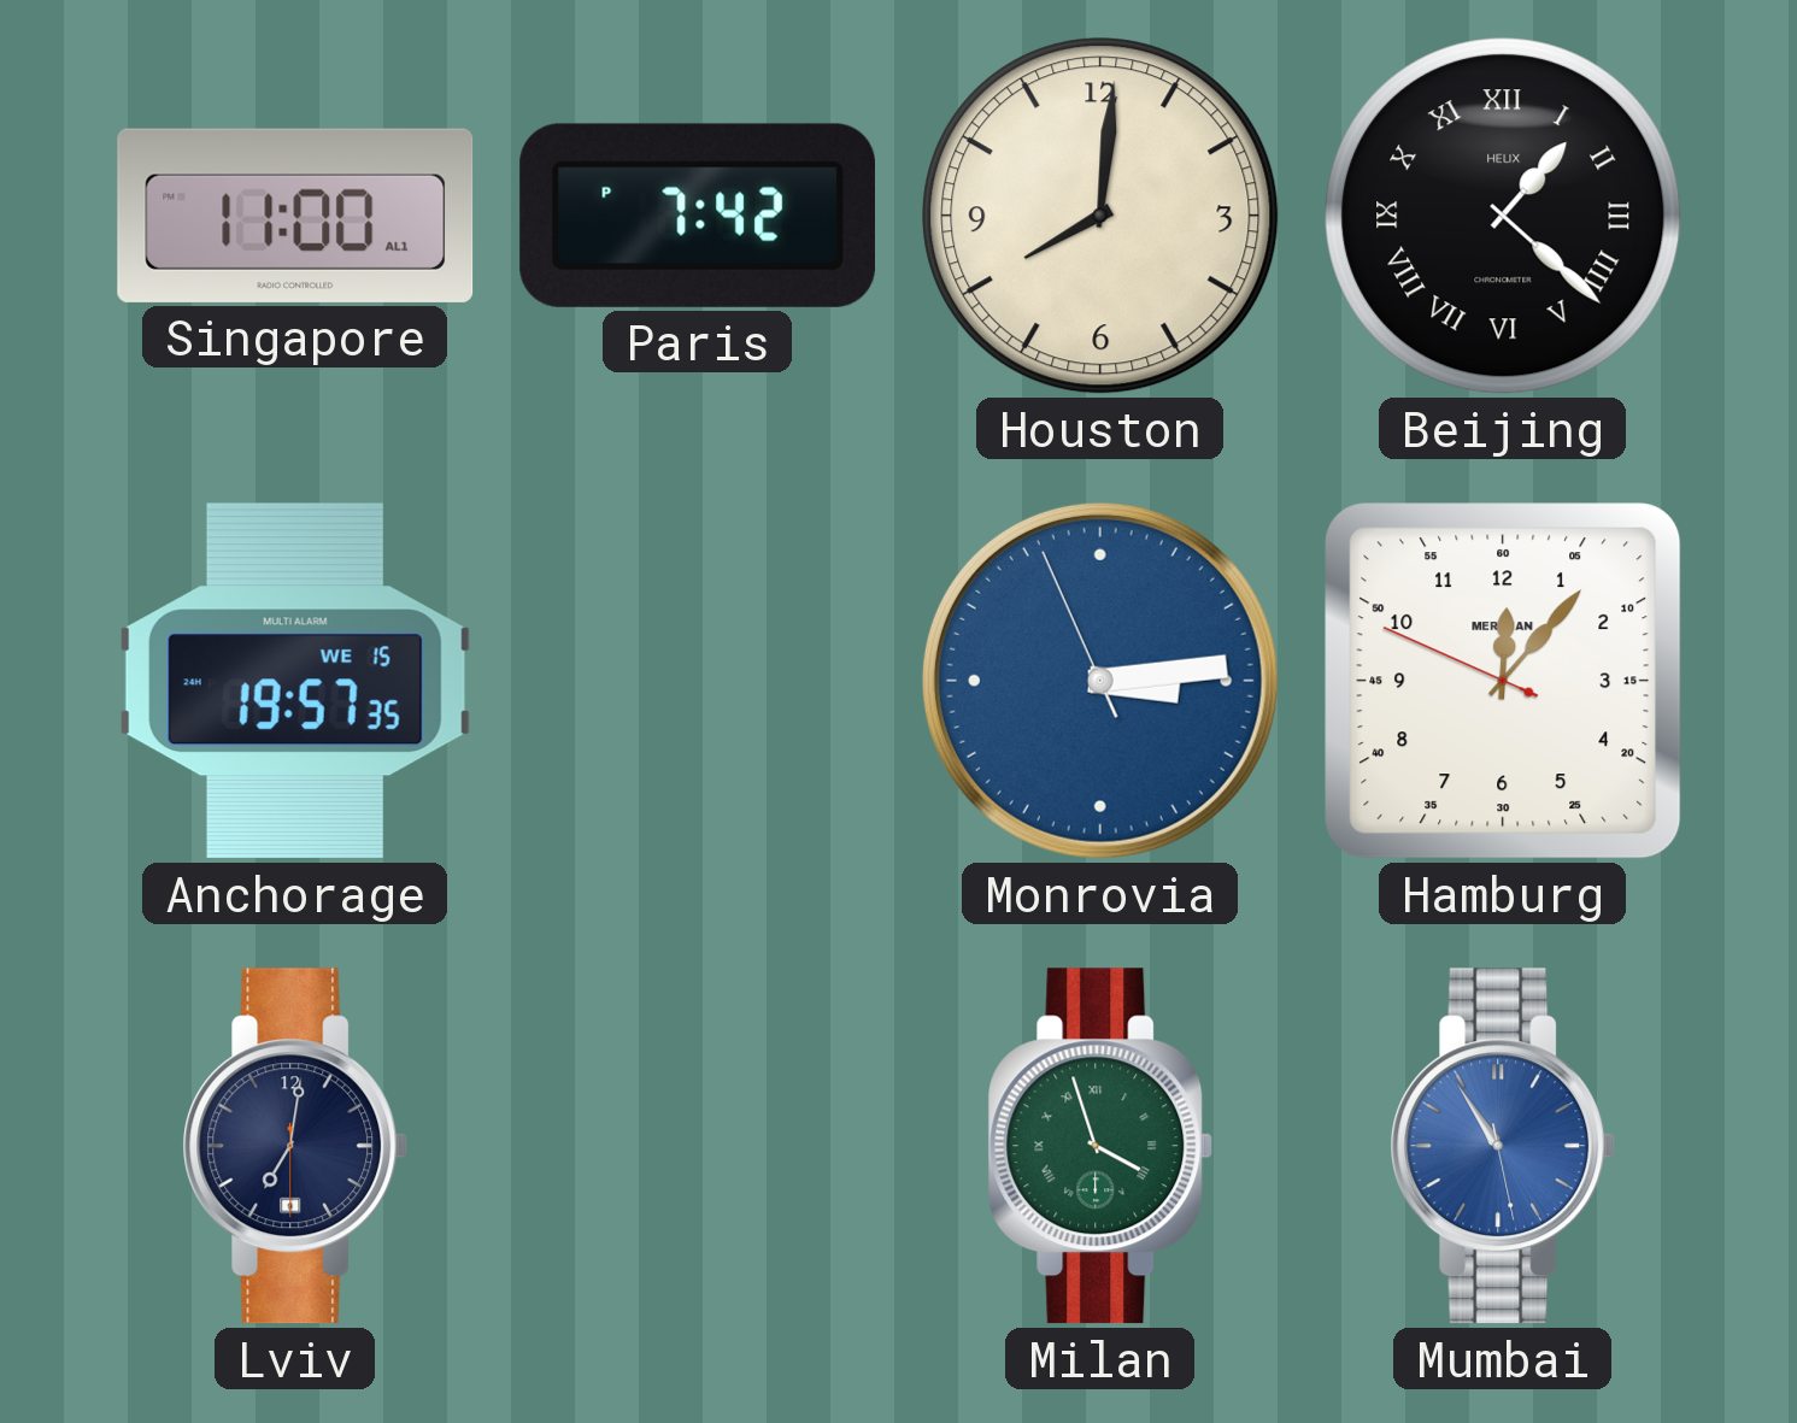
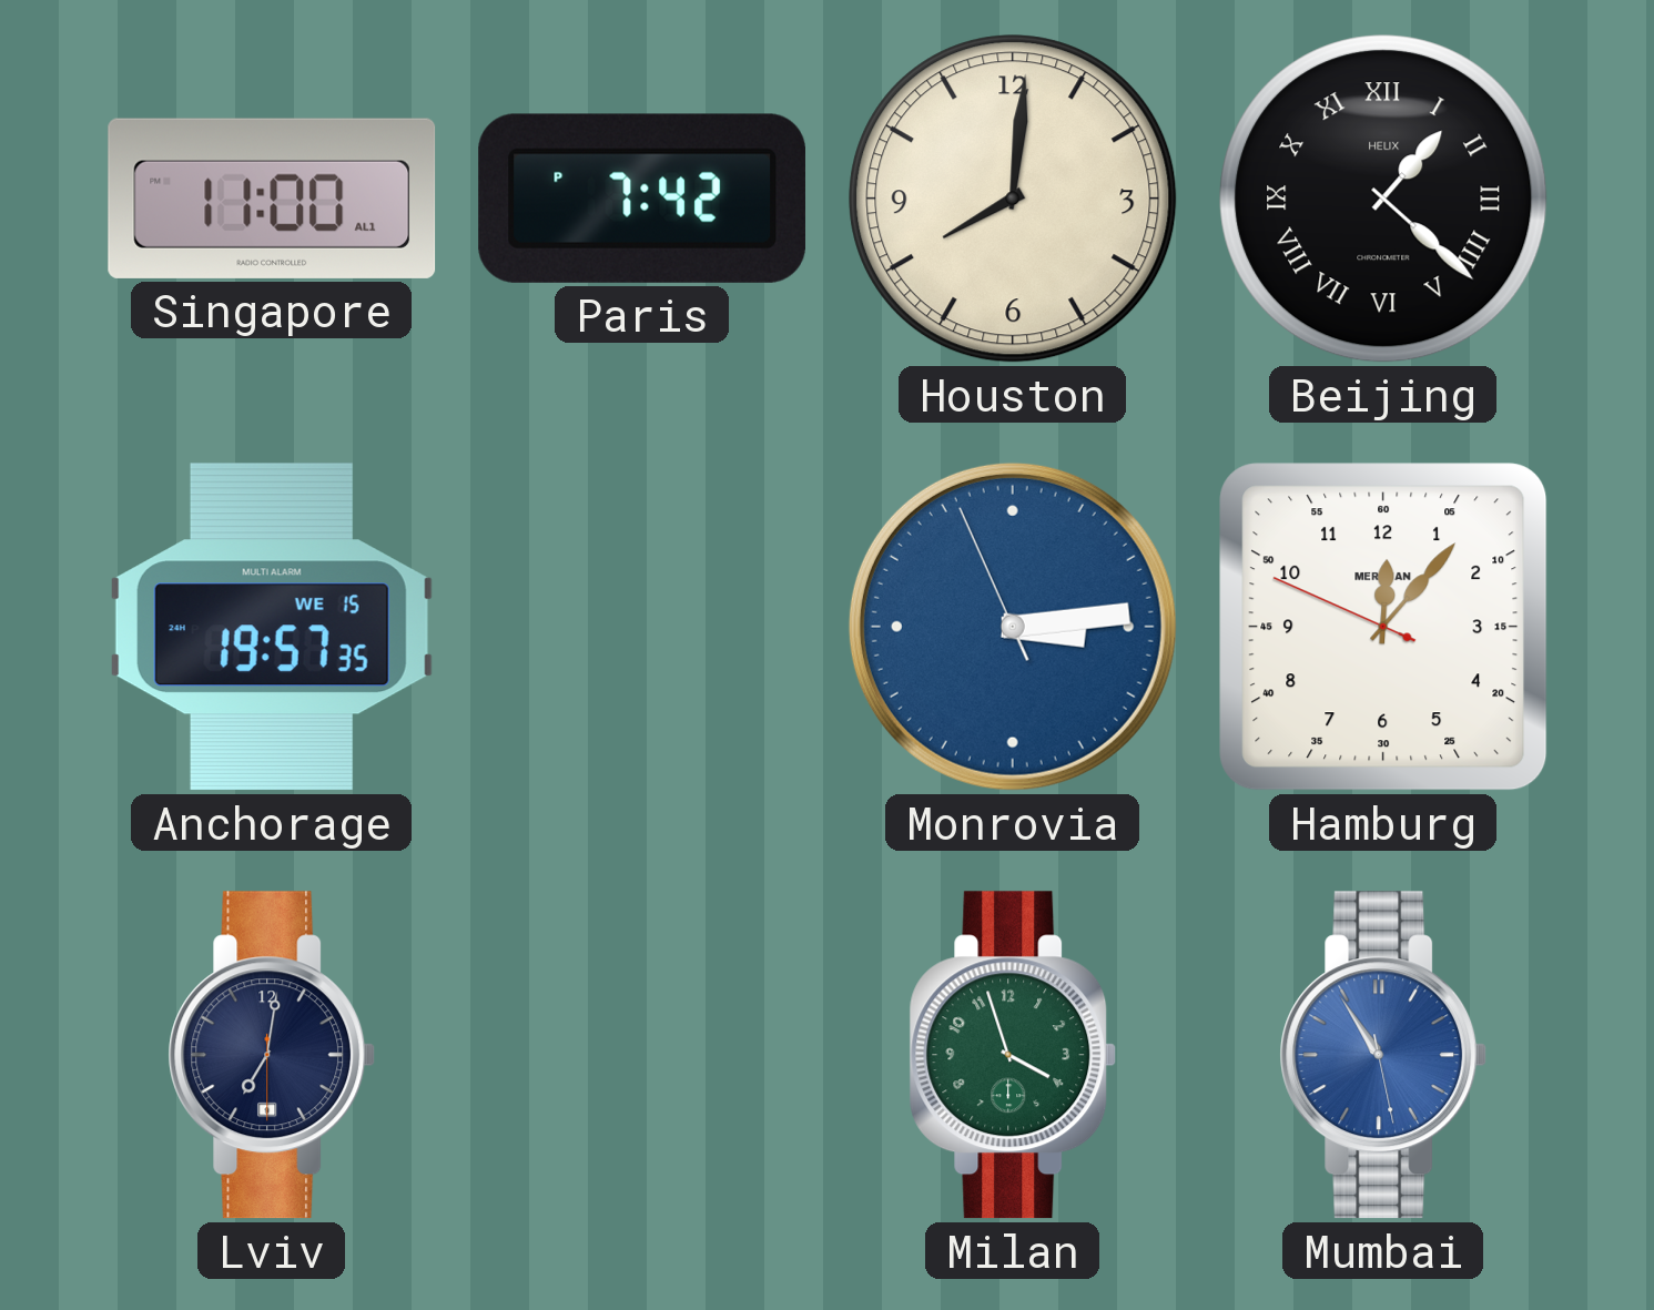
Milan numerals: Roman -> Arabic (1013, 1055)
